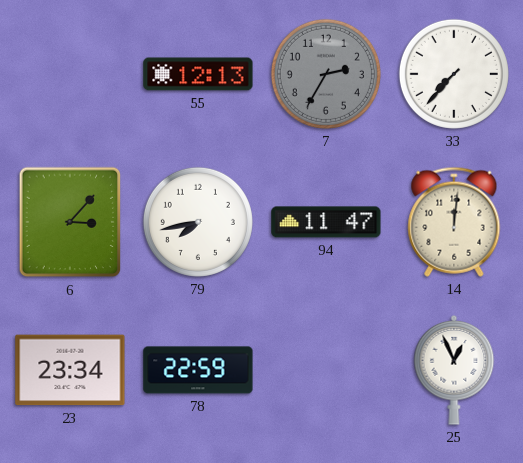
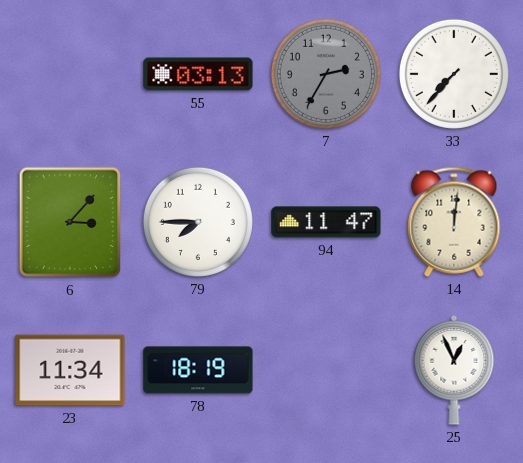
55: 12:13 -> 03:13 (198, 74)
79: 7:43 -> 7:45 (198, 222)
23: 23:34 -> 11:34 (70, 370)
78: 22:59 -> 18:19 (198, 370)
